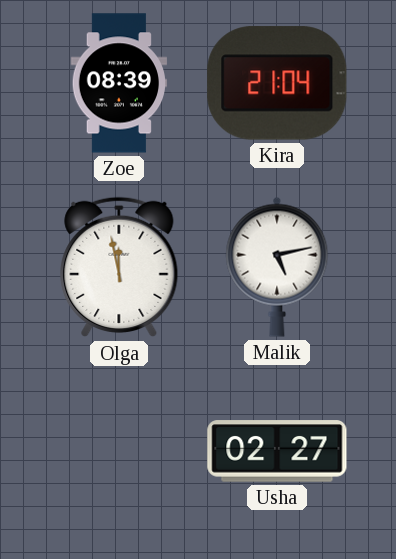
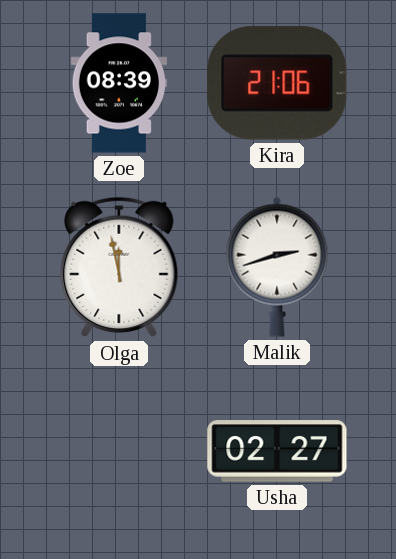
Kira: 21:04 -> 21:06 (277, 83)
Malik: 5:13 -> 2:42 (277, 267)
